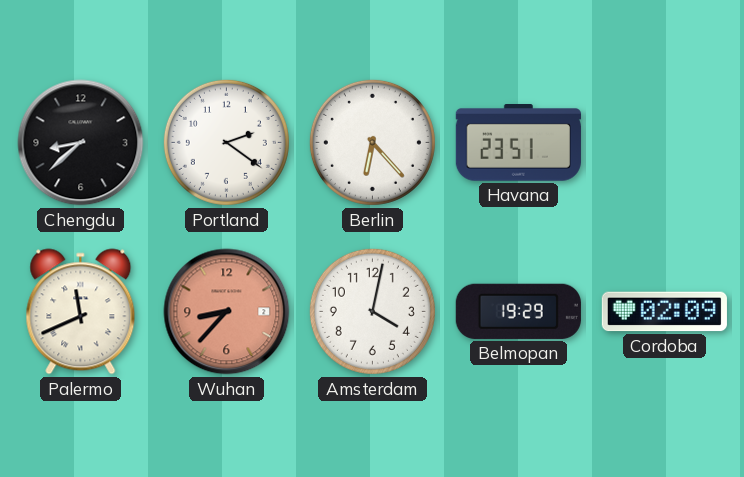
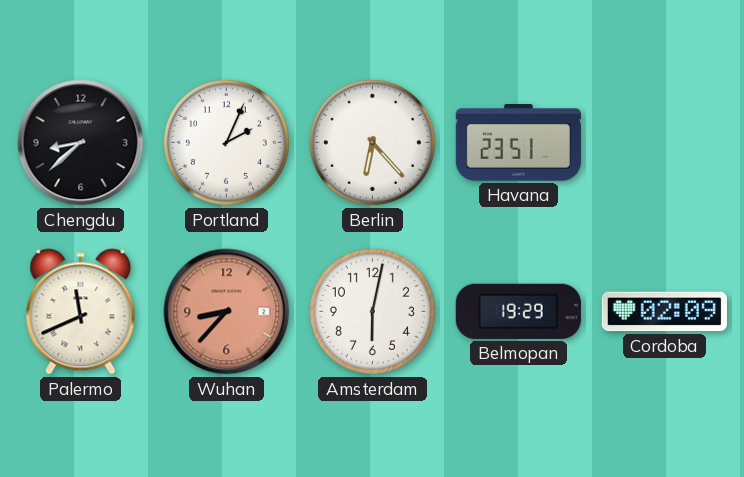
Portland: 2:21 -> 2:04 (226, 142)
Amsterdam: 4:02 -> 6:02 (372, 311)
